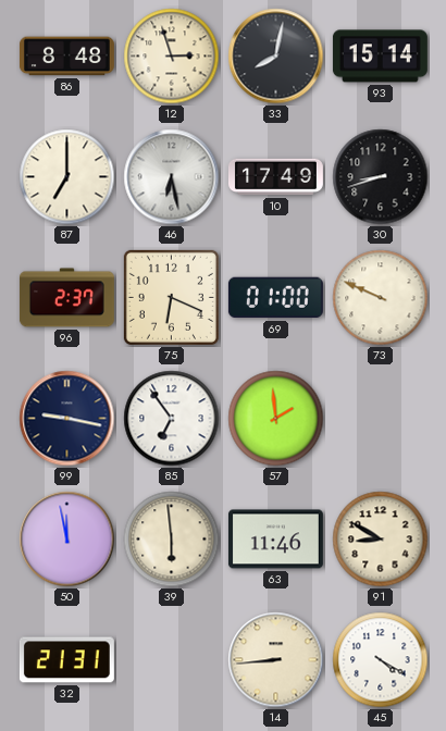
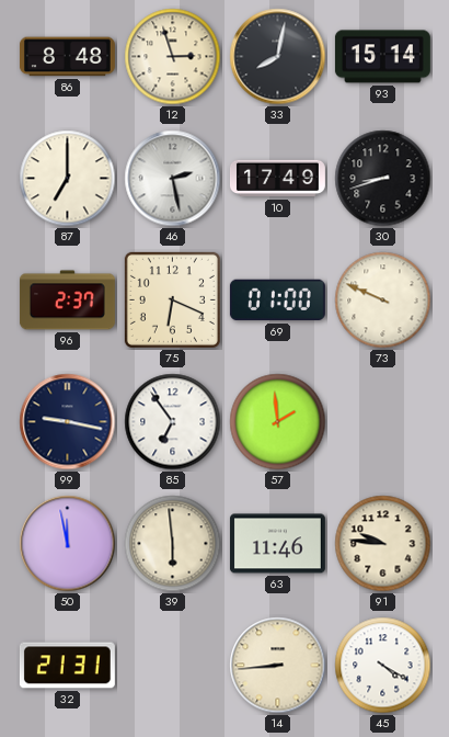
46: 6:28 -> 2:28 (173, 179)
91: 8:50 -> 9:46 (383, 544)
